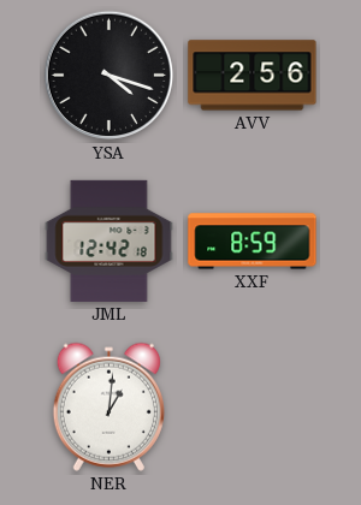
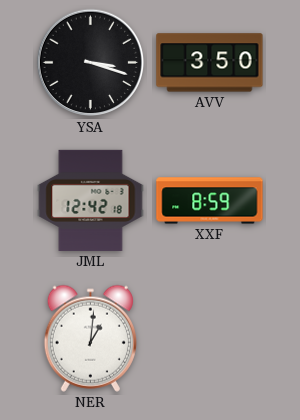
YSA: 4:18 -> 3:18 (91, 63)
AVV: 2:56 -> 3:50 (210, 63)
